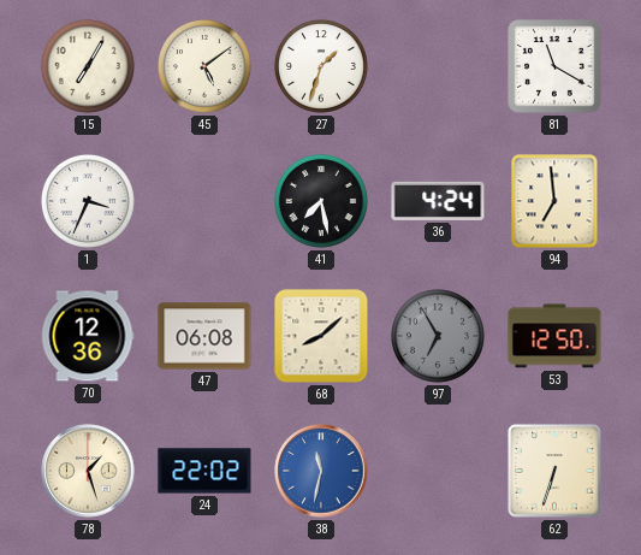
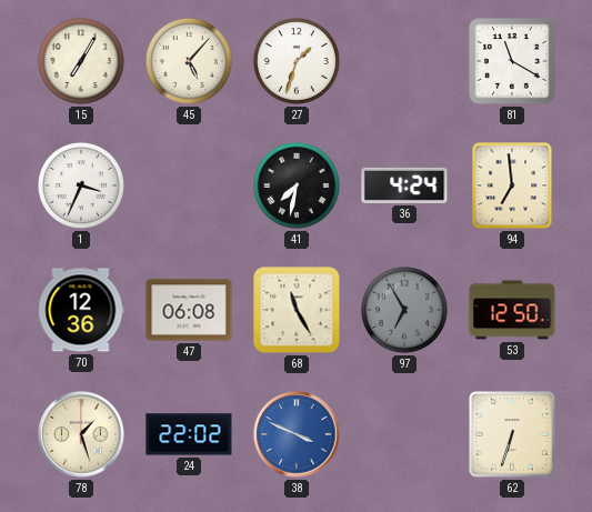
45: 5:09 -> 5:07 (189, 61)
41: 7:28 -> 7:32 (297, 185)
68: 8:08 -> 11:25 (297, 310)
38: 11:32 -> 3:49 (297, 434)
